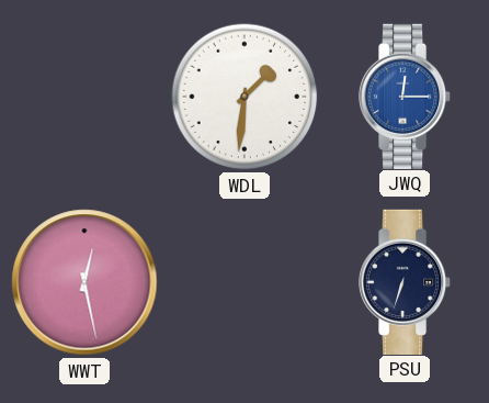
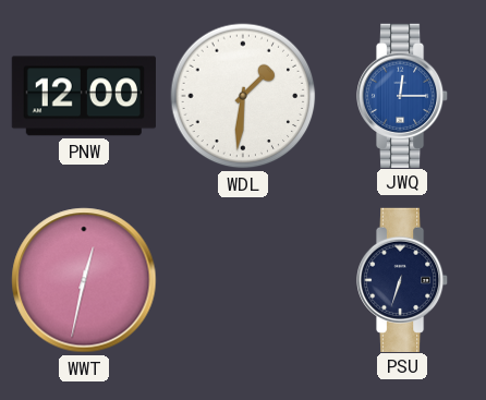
PNW: none -> 12:00 (84, 96)
WWT: 12:28 -> 12:32 (84, 280)
